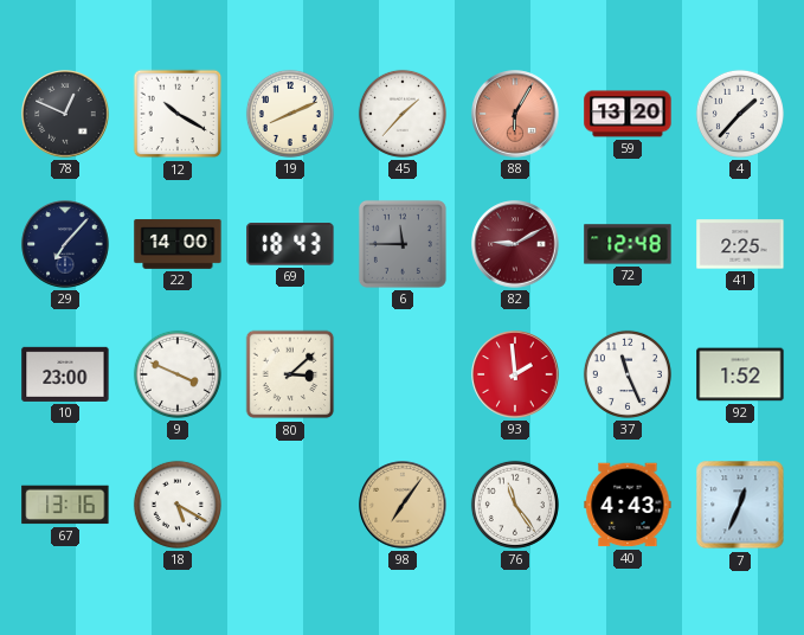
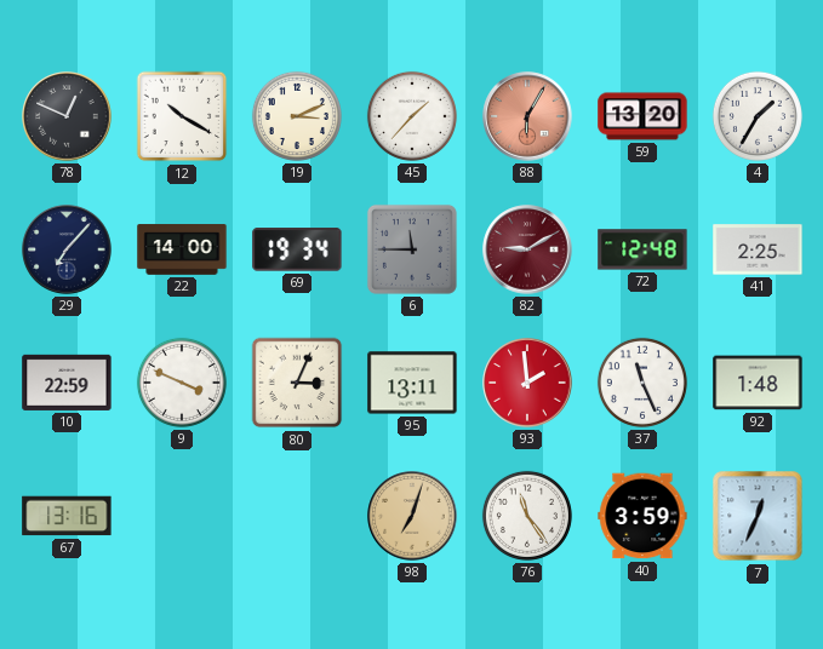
19: 8:11 -> 3:11 (297, 116)
4: 1:37 -> 1:35 (758, 116)
69: 18:43 -> 19:34 (297, 249)
10: 23:00 -> 22:59 (67, 383)
80: 3:08 -> 3:04 (297, 383)
95: none -> 13:11 (412, 383)
92: 1:52 -> 1:48 (758, 383)
18: 5:20 -> none (178, 505)
98: 7:06 -> 7:03 (412, 516)
40: 4:43 -> 3:59 (642, 516)
